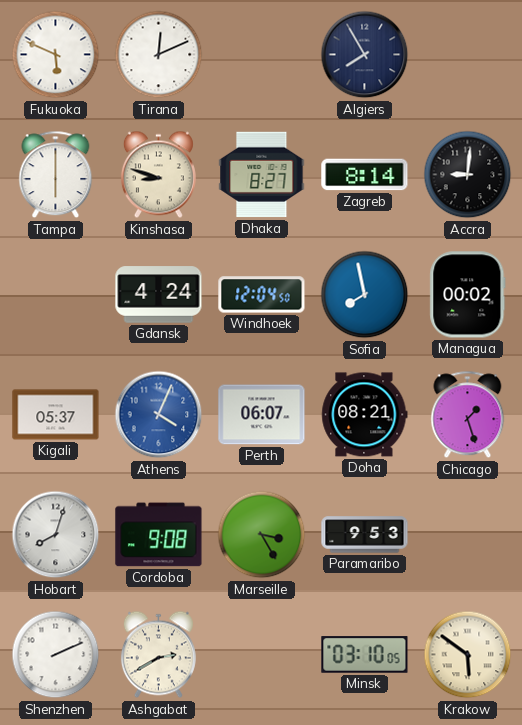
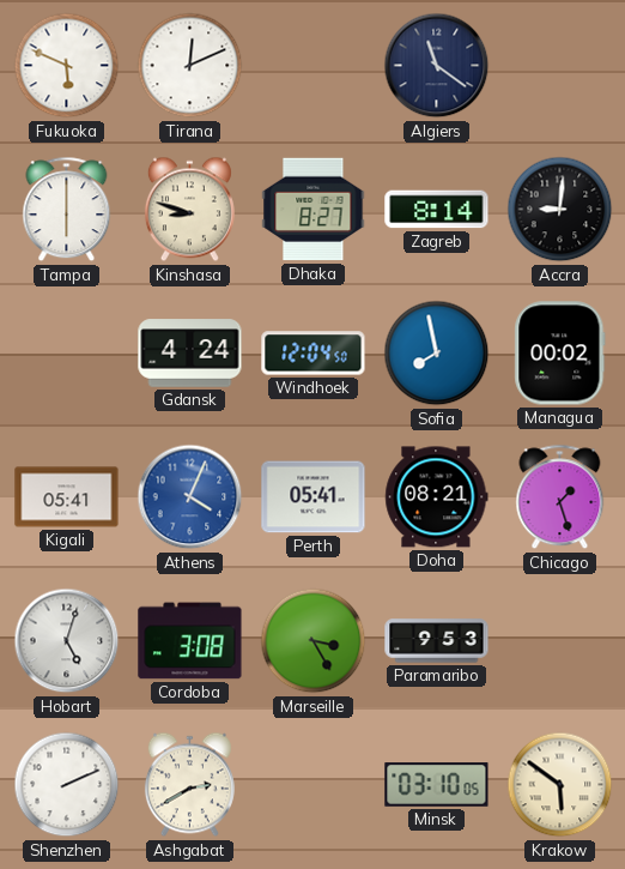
Algiers: 7:55 -> 11:21 (437, 66)
Kigali: 05:37 -> 05:41 (67, 497)
Perth: 06:07 -> 05:41 (314, 497)
Hobart: 8:03 -> 5:03 (67, 641)
Cordoba: 9:08 -> 3:08 (190, 641)
